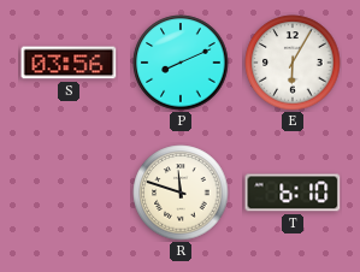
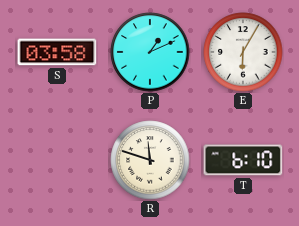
S: 03:56 -> 03:58 (57, 52)
P: 8:11 -> 1:11 (150, 52)
